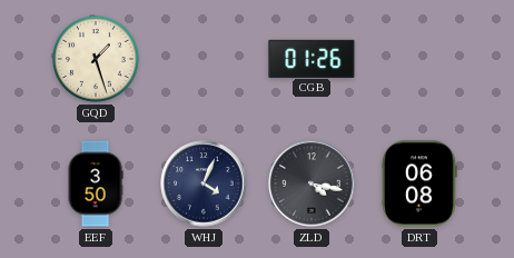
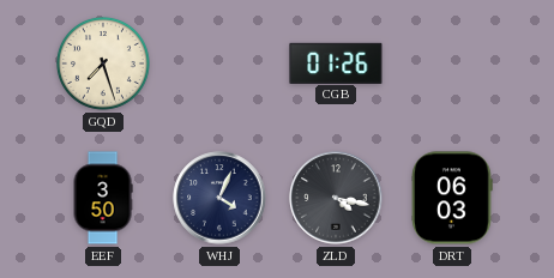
GQD: 1:27 -> 7:27 (104, 64)
DRT: 06:08 -> 06:03 (452, 198)
